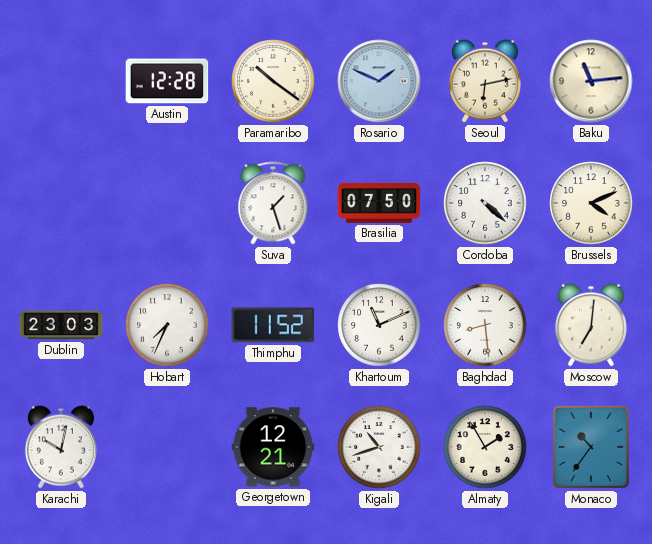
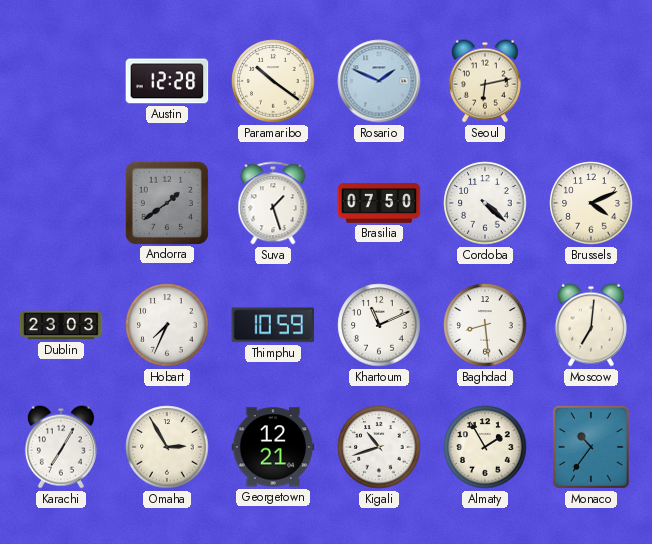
Baku: 11:14 -> none (591, 81)
Andorra: none -> 1:39 (166, 202)
Thimphu: 11:52 -> 10:59 (273, 325)
Karachi: 10:02 -> 7:05 (61, 447)
Omaha: none -> 2:55 (167, 447)
